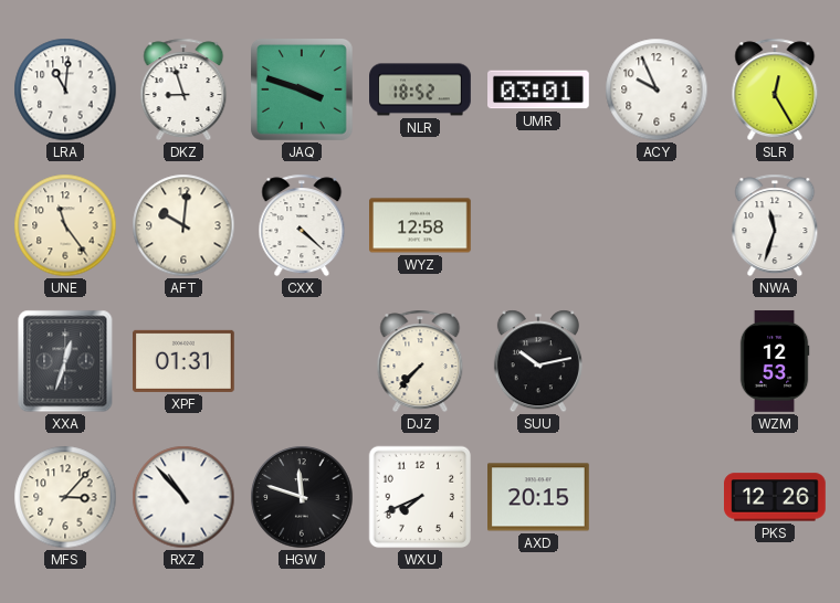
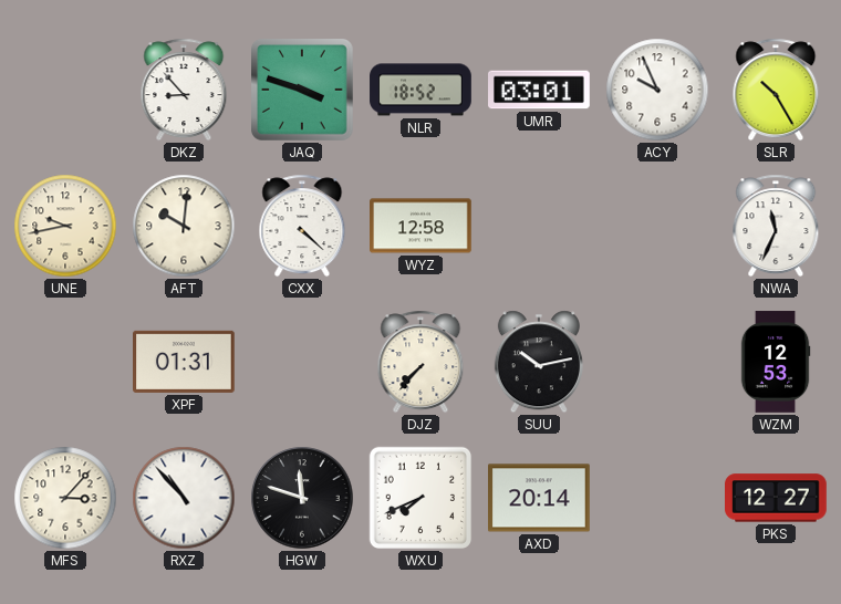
LRA: 11:01 -> none (65, 89)
DKZ: 8:57 -> 8:53 (184, 90)
SLR: 12:25 -> 10:25 (776, 90)
UNE: 11:24 -> 9:43 (65, 226)
NWA: 11:33 -> 11:34 (776, 226)
XXA: 12:33 -> none (65, 361)
AXD: 20:15 -> 20:14 (540, 498)
PKS: 12:26 -> 12:27 (777, 498)
